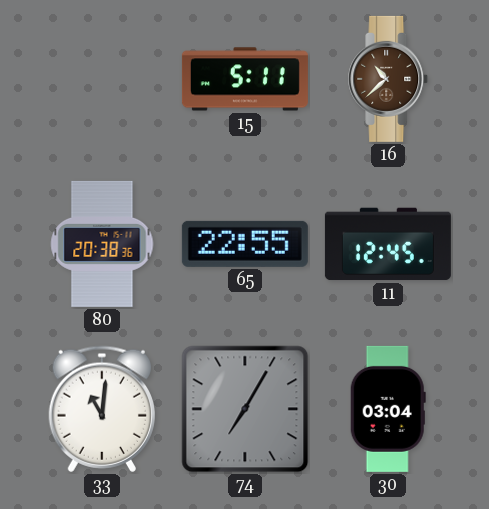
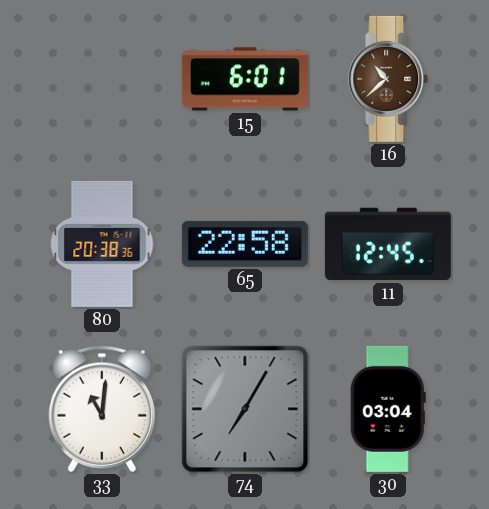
15: 5:11 -> 6:01 (245, 79)
65: 22:55 -> 22:58 (245, 244)
